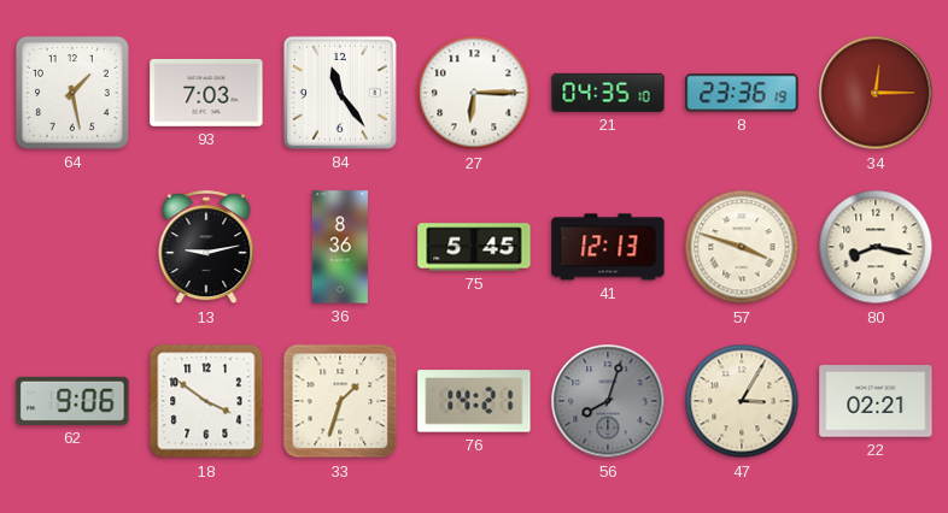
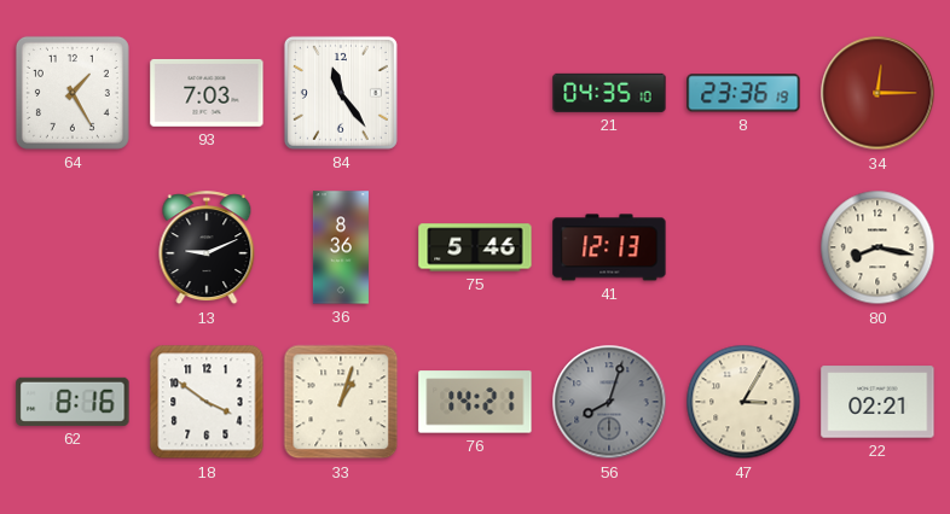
64: 1:28 -> 1:25 (73, 93)
27: 6:15 -> none (474, 93)
13: 9:13 -> 9:11 (207, 249)
75: 5:45 -> 5:46 (475, 247)
57: 3:48 -> none (742, 247)
62: 9:06 -> 8:16 (73, 402)
33: 1:33 -> 1:03 (341, 402)
